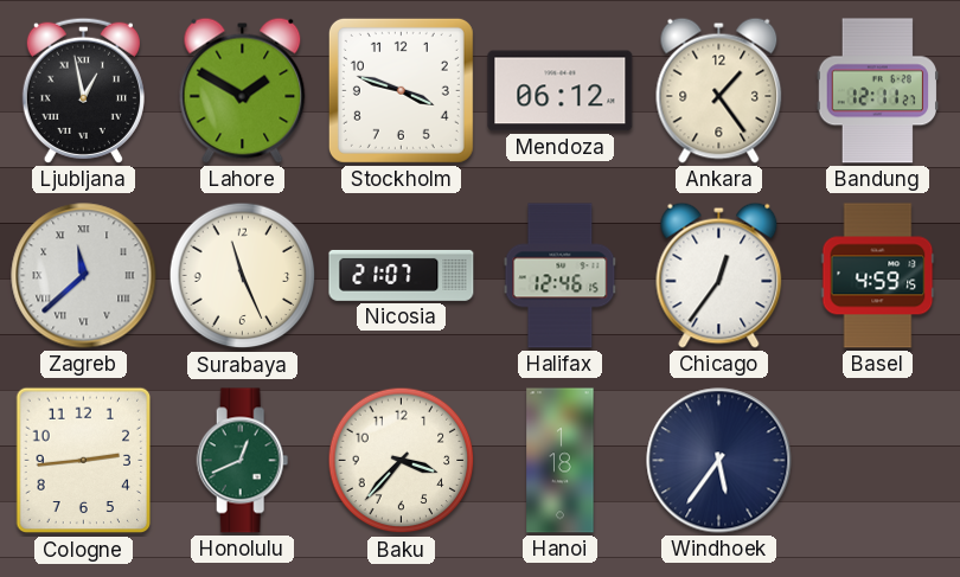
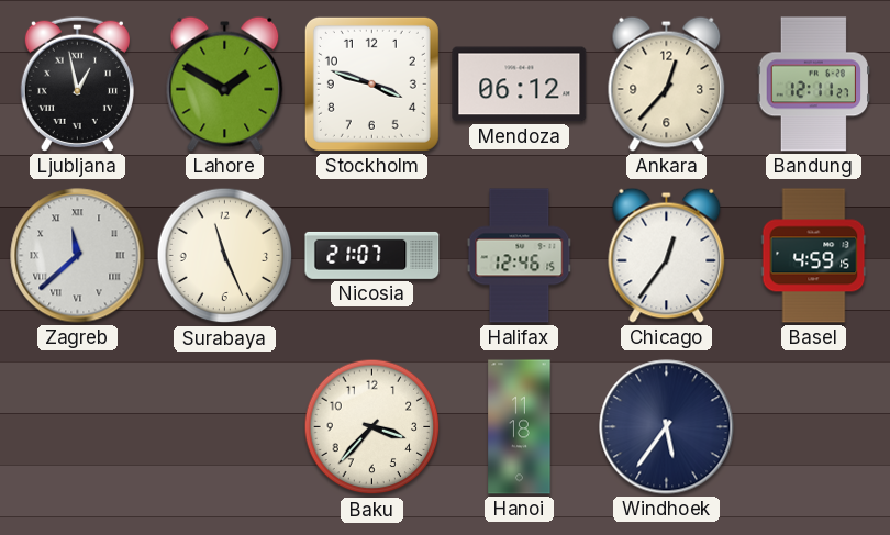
Ankara: 1:24 -> 12:37 (667, 83)
Cologne: 2:44 -> none (84, 461)
Honolulu: 12:41 -> none (243, 461)
Hanoi: 1:18 -> 11:18 (520, 427)
